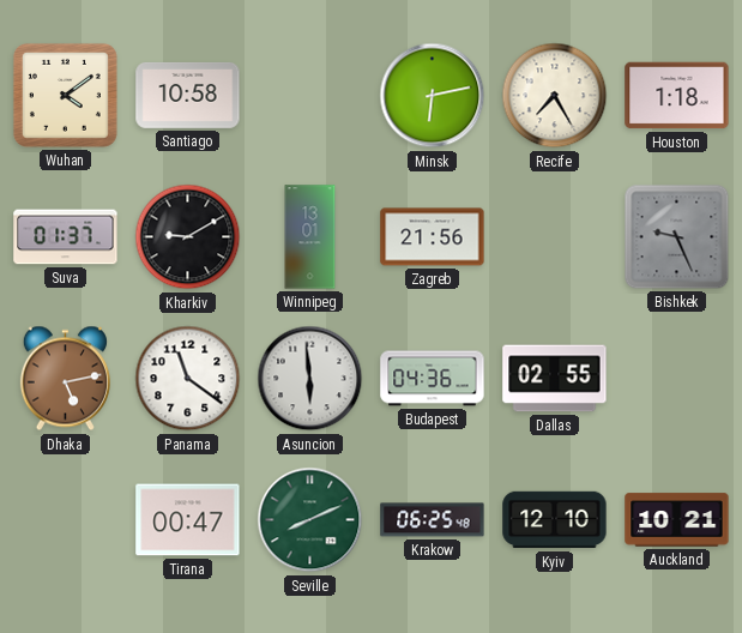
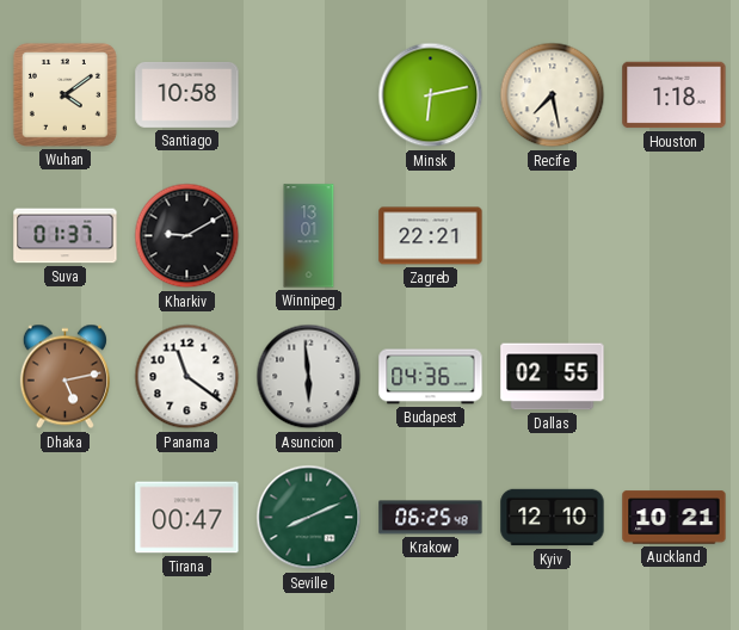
Recife: 7:25 -> 7:28 (553, 95)
Zagreb: 21:56 -> 22:21 (431, 236)
Bishkek: 9:26 -> none (677, 237)
